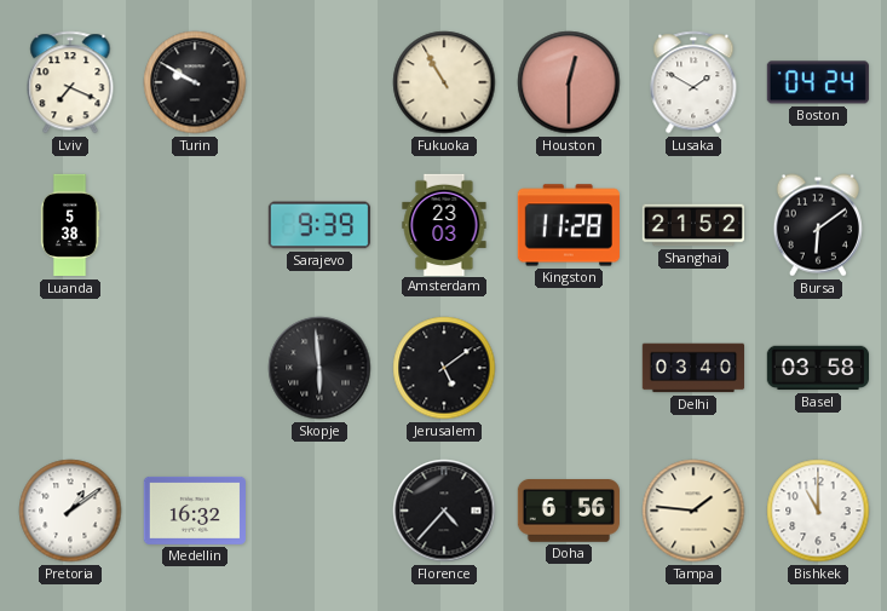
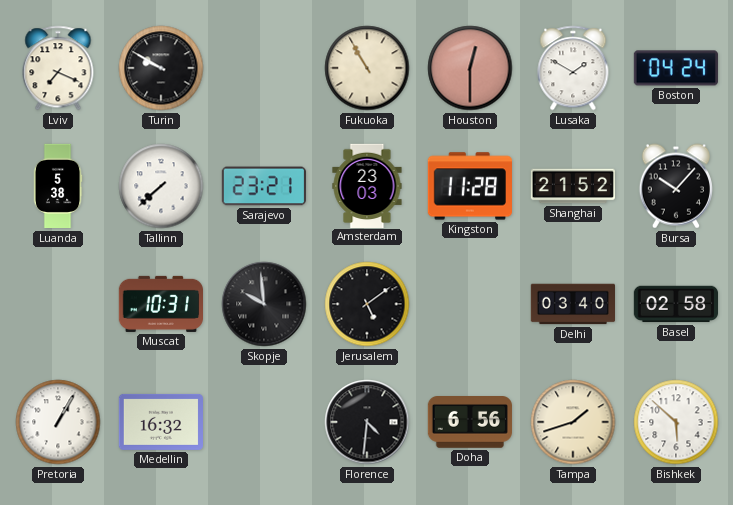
Tallinn: none -> 7:38 (161, 186)
Sarajevo: 9:39 -> 23:21 (263, 186)
Bursa: 6:09 -> 10:07 (676, 186)
Muscat: none -> 10:31 (160, 304)
Skopje: 5:59 -> 9:59 (264, 304)
Basel: 03:58 -> 02:58 (675, 304)
Pretoria: 1:09 -> 1:05 (58, 422)
Florence: 4:37 -> 4:31 (367, 422)
Tampa: 1:46 -> 1:42 (573, 422)
Bishkek: 11:00 -> 5:52 (676, 422)
